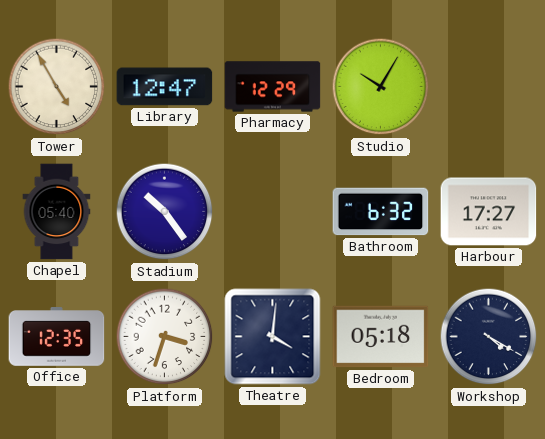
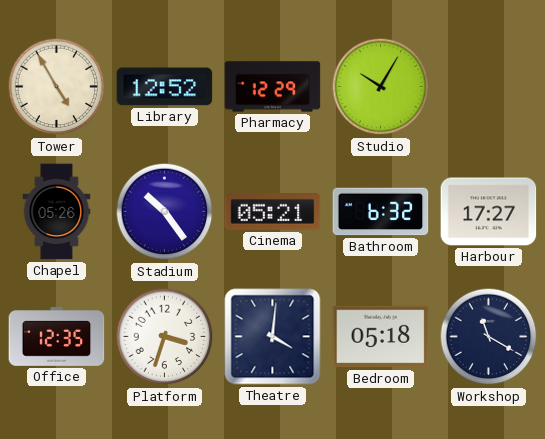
Library: 12:47 -> 12:52 (165, 87)
Chapel: 05:40 -> 05:26 (57, 212)
Cinema: none -> 05:21 (273, 212)
Workshop: 4:20 -> 11:20 (489, 337)
